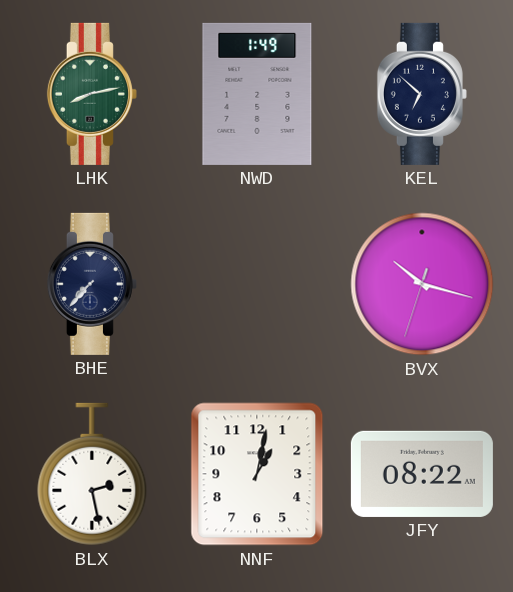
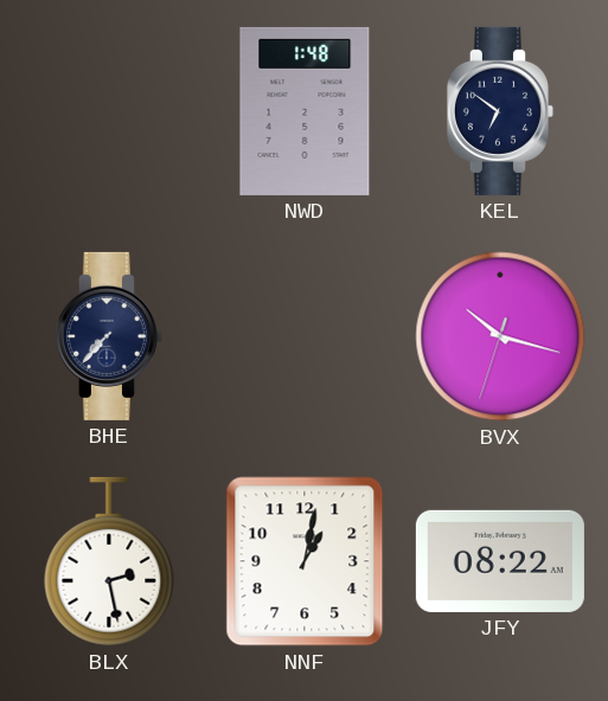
LHK: 8:13 -> none (92, 94)
NWD: 1:49 -> 1:48 (305, 111)
KEL: 6:52 -> 6:51 (500, 111)
